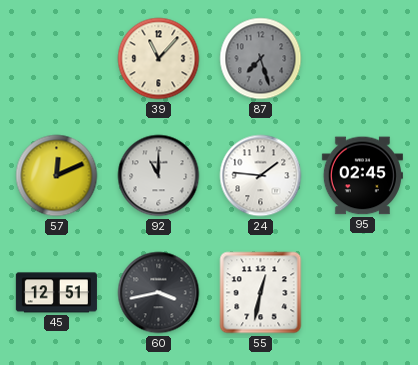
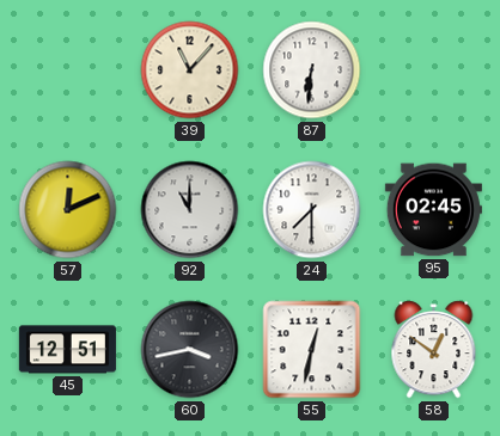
87: 7:27 -> 6:31 (312, 70)
87 dial: grey -> white (312, 70)
24: 1:46 -> 7:30 (312, 210)
58: none -> 12:51 (434, 350)
